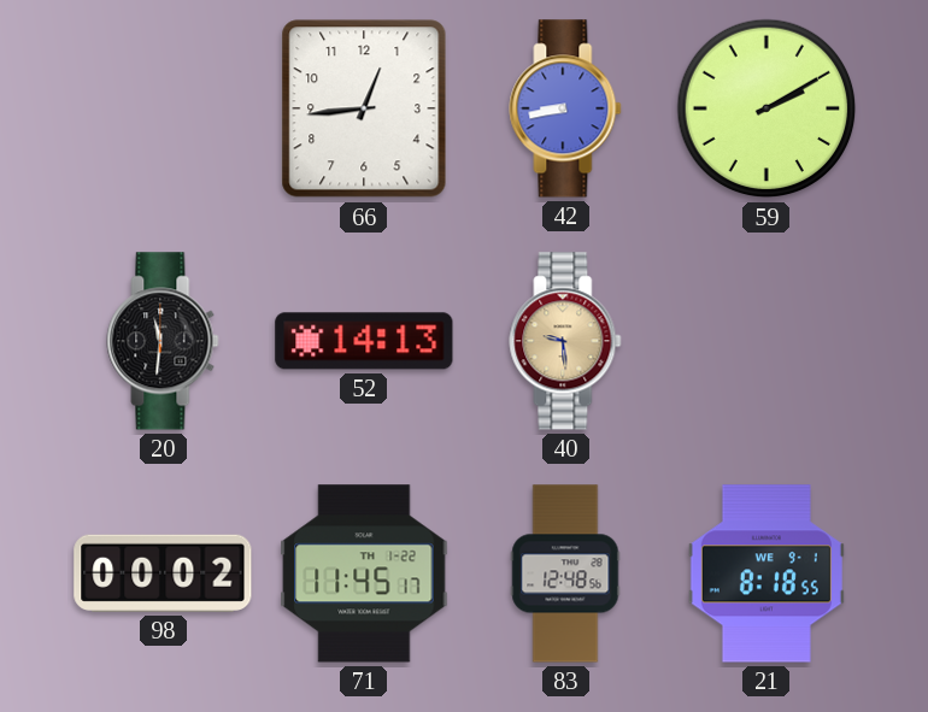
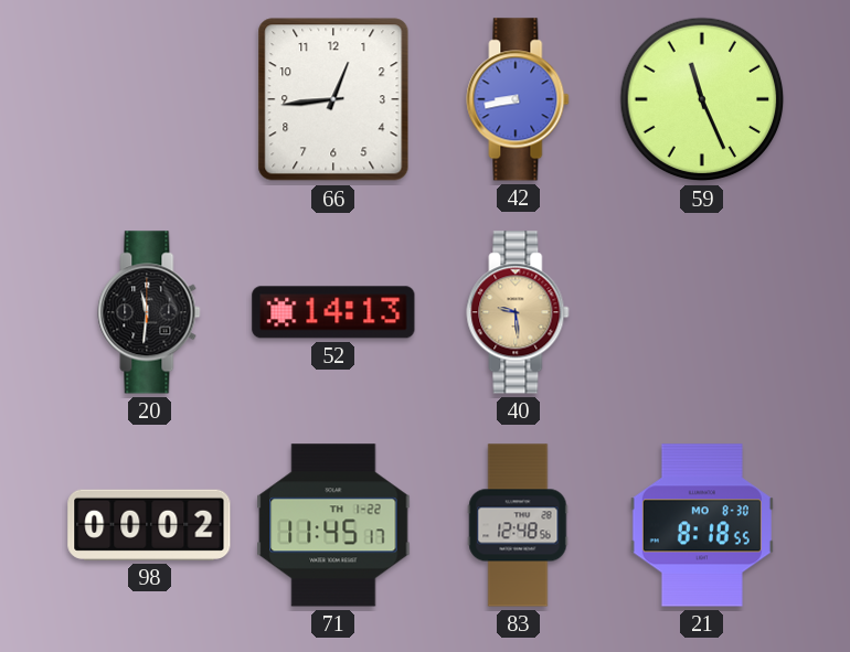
59: 2:10 -> 11:26 (702, 99)
21 date: WE 9-1 -> MO 8-30 (702, 525)
